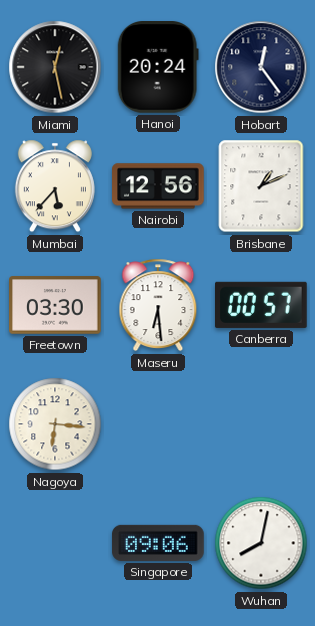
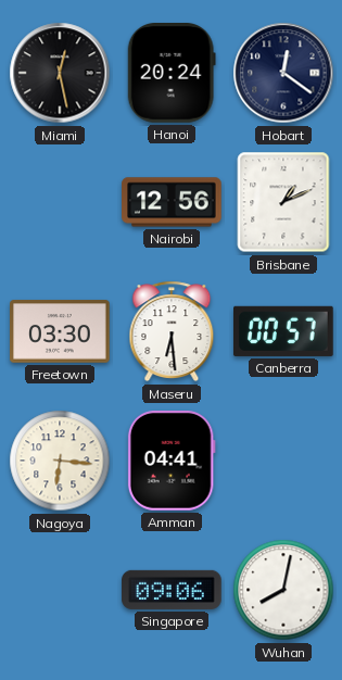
Hobart: 12:24 -> 12:21 (283, 73)
Mumbai: 5:37 -> none (55, 186)
Amman: none -> 04:41 (172, 462)
